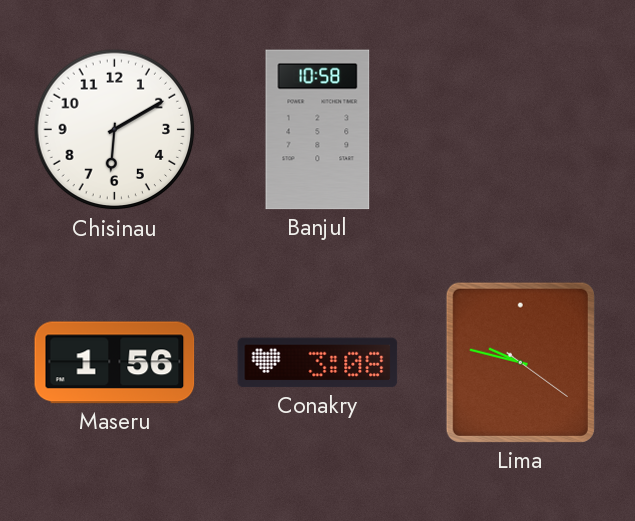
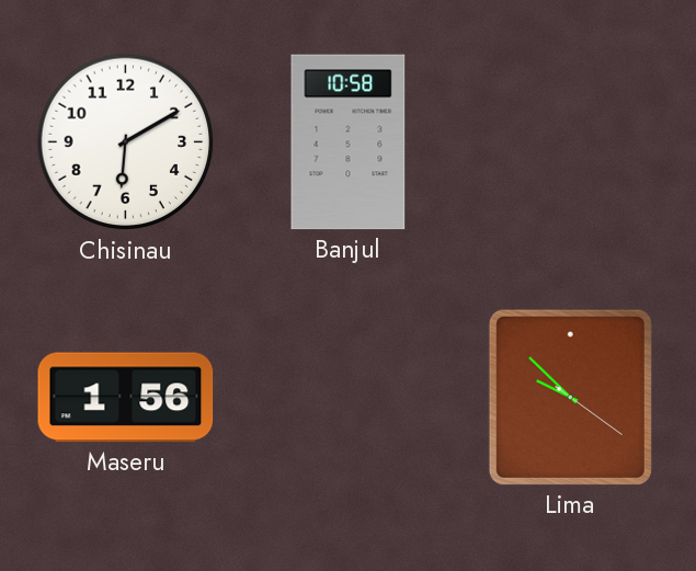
Conakry: 3:08 -> none (318, 363)
Lima: 9:47 -> 9:52 (570, 397)
